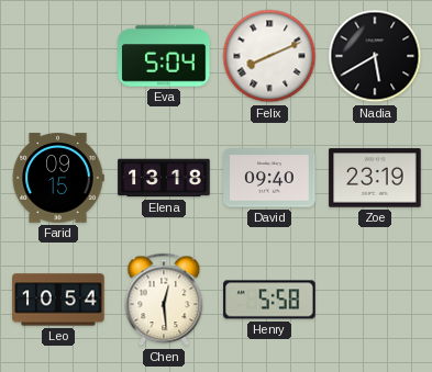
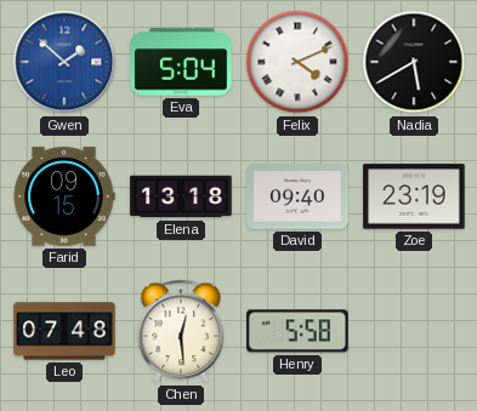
Gwen: none -> 1:52 (64, 62)
Felix: 8:11 -> 4:11 (297, 62)
Leo: 10:54 -> 07:48 (64, 331)
